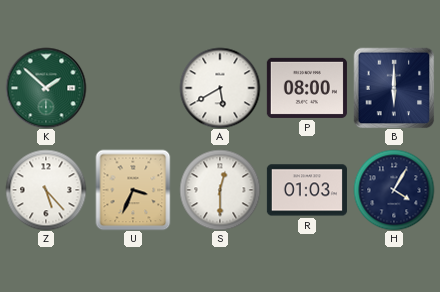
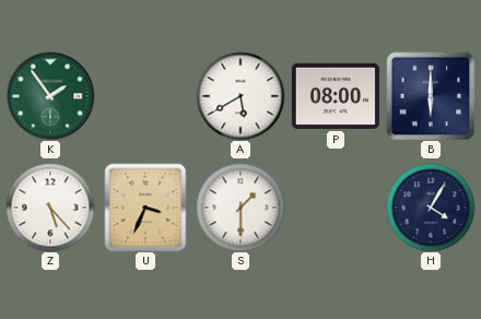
K: 1:52 -> 1:54 (50, 96)
S: 12:30 -> 1:30 (241, 208)
R: 01:03 -> none (307, 190)
